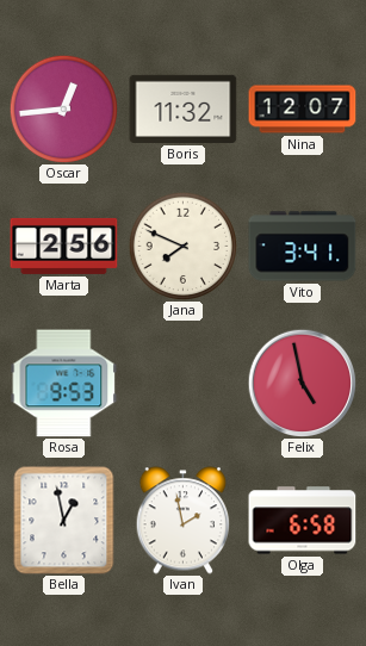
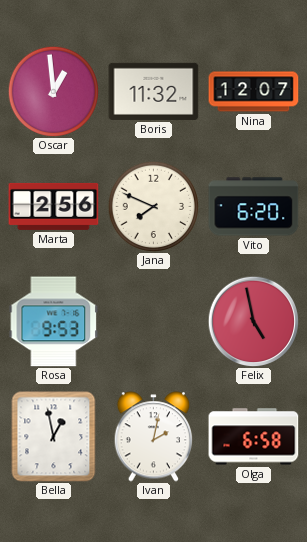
Oscar: 12:44 -> 12:59 (53, 91)
Vito: 3:41 -> 6:20 (254, 207)
Ivan: 1:58 -> 2:02 (154, 437)
